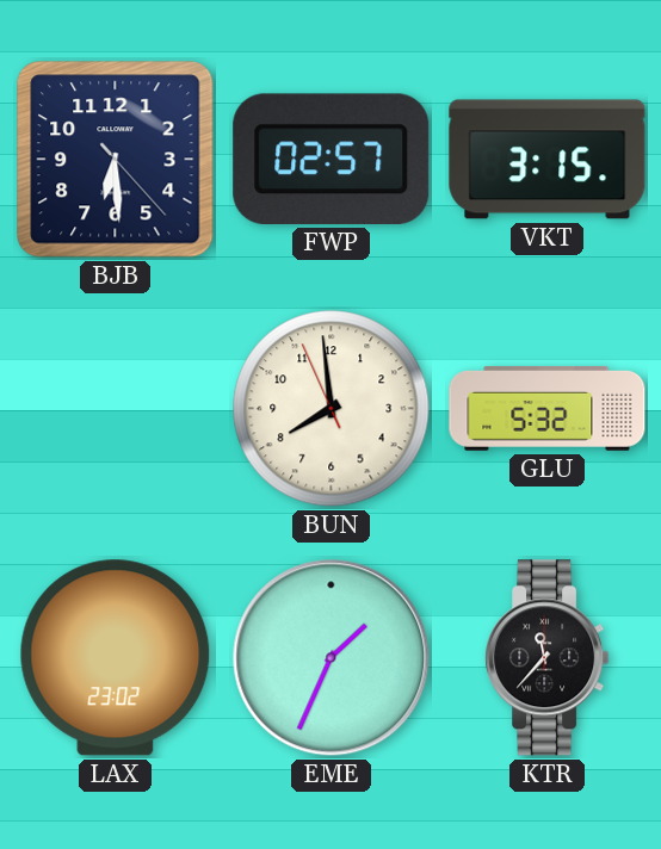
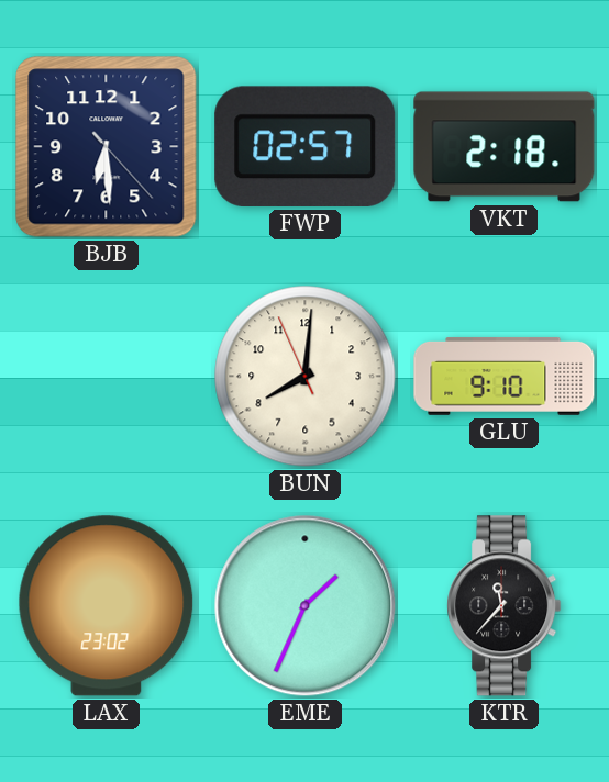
VKT: 3:15 -> 2:18 (505, 147)
BUN: 7:58 -> 8:00 (306, 377)
GLU: 5:32 -> 9:10 (505, 376)
